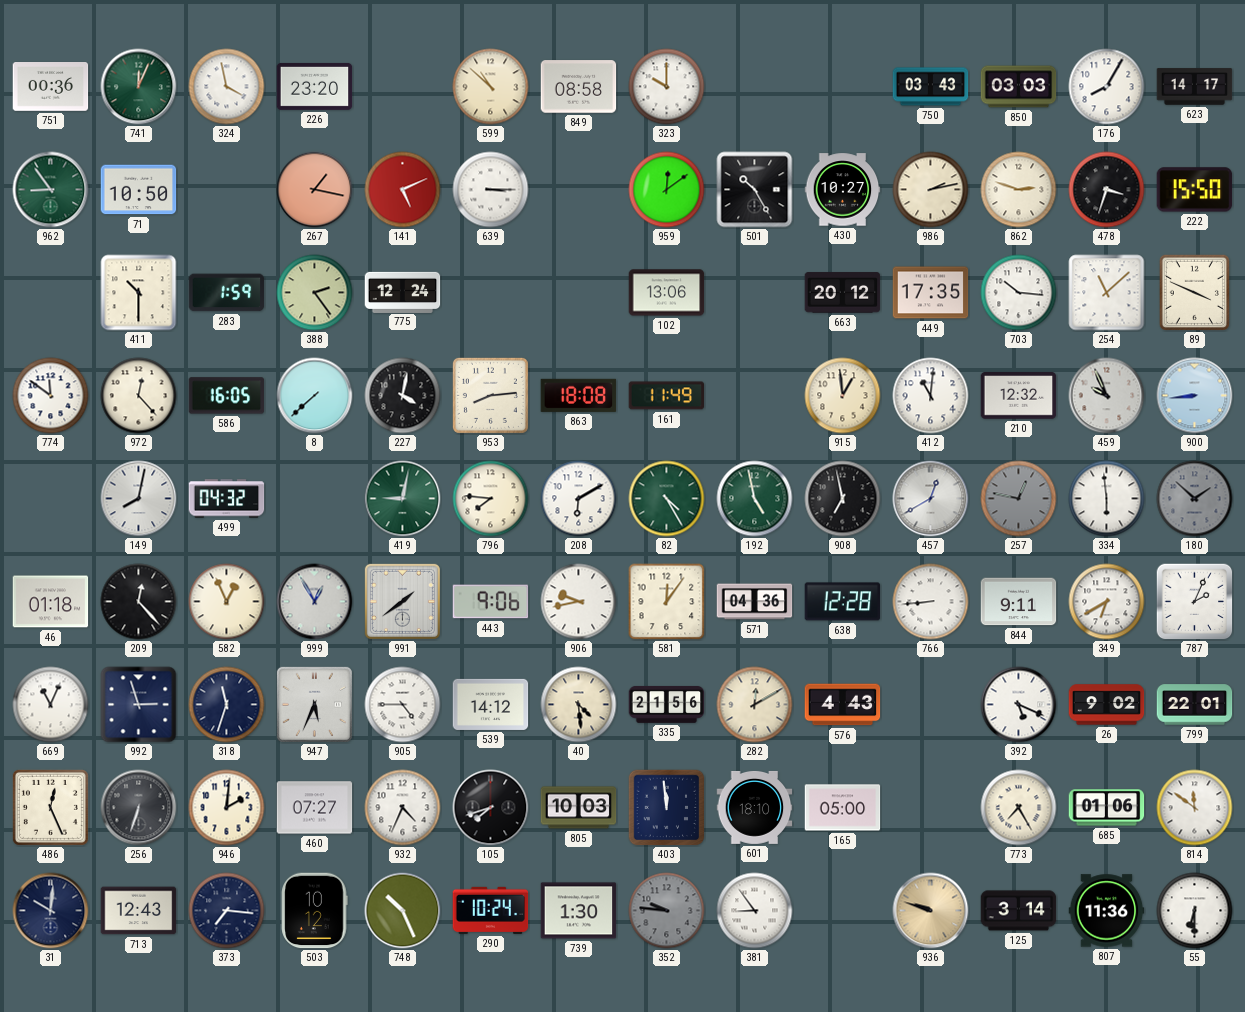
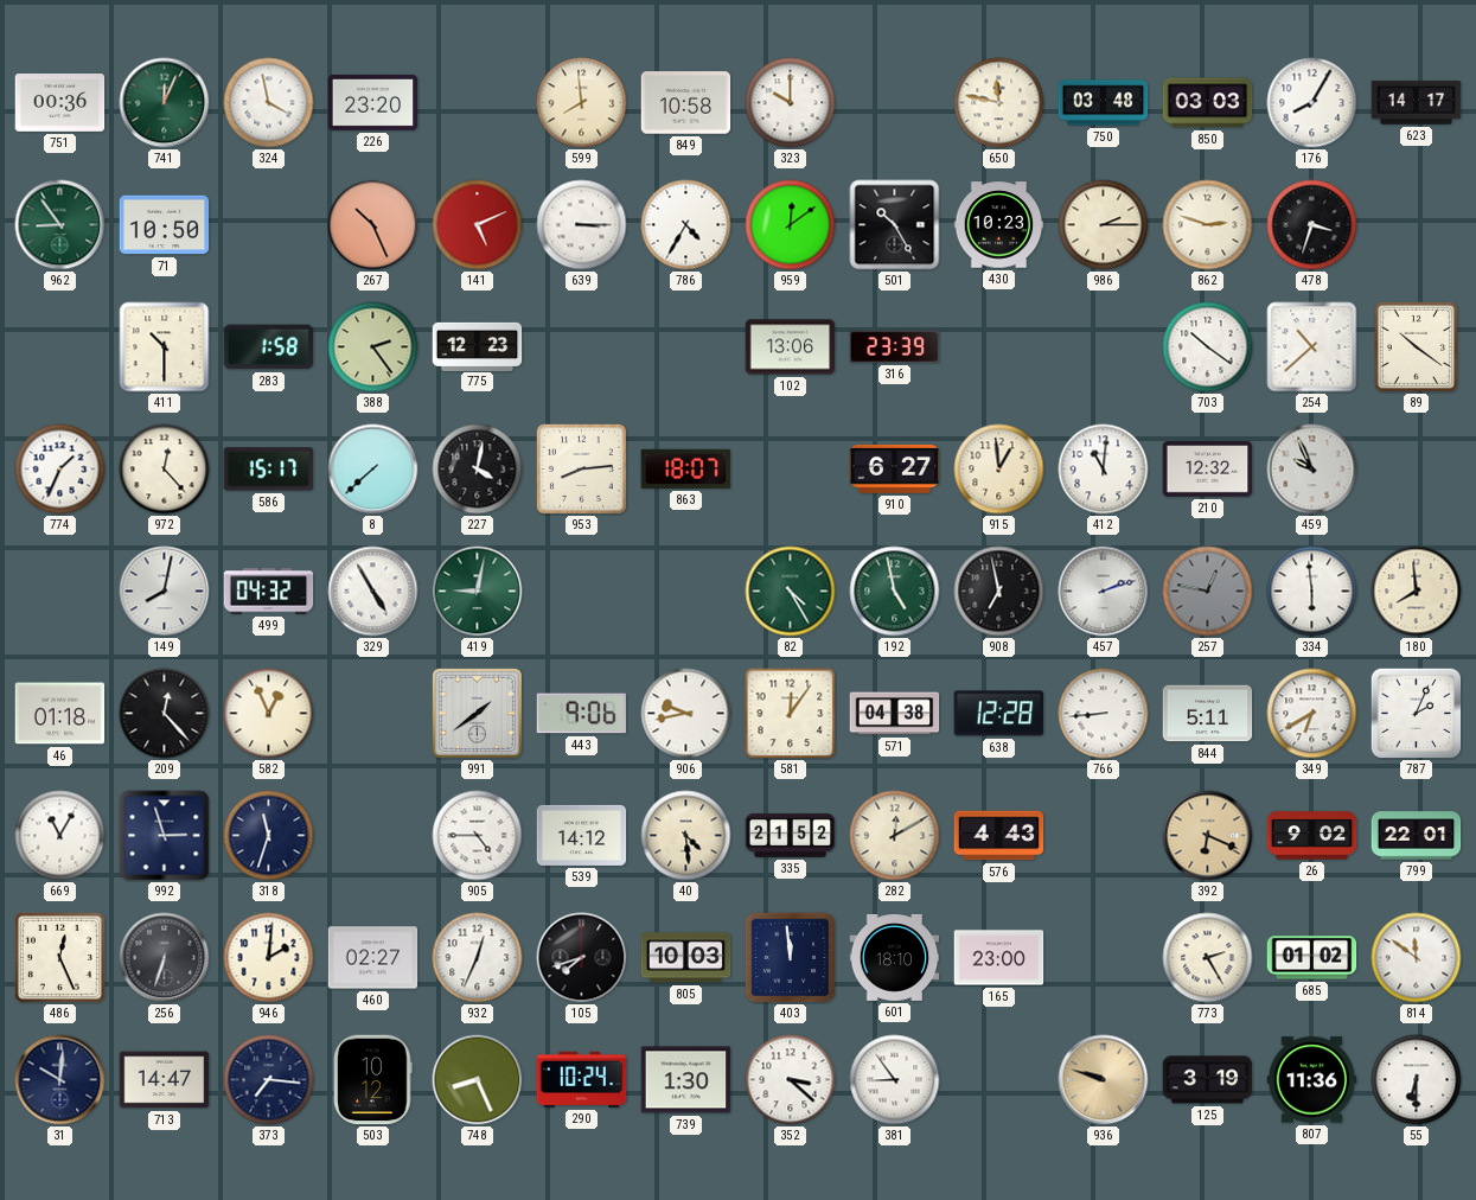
599: 10:52 -> 7:59 (582, 103)
849: 08:58 -> 10:58 (686, 103)
650: none -> 11:47 (999, 103)
750: 03:43 -> 03:48 (1104, 103)
267: 1:17 -> 10:26 (373, 225)
786: none -> 4:35 (686, 225)
430: 10:27 -> 10:23 (999, 225)
986: 2:13 -> 2:15 (1104, 225)
222: 15:50 -> none (1195, 190)
283: 1:59 -> 1:58 (269, 347)
775: 12:24 -> 12:23 (478, 346)
316: none -> 23:39 (895, 346)
663: 20:12 -> none (843, 293)
449: 17:35 -> none (931, 293)
703: 10:16 -> 10:21 (1208, 347)
254: 11:08 -> 10:38 (1312, 347)
89: 3:49 -> 10:21 (1416, 346)
774: 11:51 -> 1:34 (60, 470)
586: 16:05 -> 15:17 (269, 470)
863: 18:08 -> 18:07 (686, 468)
161: 11:49 -> none (667, 396)
910: none -> 6:27 (895, 468)
900: 8:44 -> none (1195, 396)
329: none -> 4:55 (373, 592)
796: 7:46 -> none (491, 499)
208: 6:10 -> none (579, 499)
457: 12:40 -> 2:12 (1104, 592)
180: 1:52 -> 7:59 (1417, 592)
180 dial: grey -> cream (1417, 592)
999: 12:55 -> none (315, 602)
571: 04:36 -> 04:38 (895, 714)
844: 9:11 -> 5:11 (1208, 714)
669: 11:04 -> 11:05 (60, 836)
947: 5:34 -> none (314, 704)
335: 21:56 -> 21:52 (791, 835)
392: 5:19 -> 6:19 (1208, 836)
392 dial: white -> champagne (1208, 836)
460: 07:27 -> 02:27 (373, 958)
932: 4:34 -> 12:34 (478, 958)
165: 05:00 -> 23:00 (999, 958)
773: 7:25 -> 2:25 (1208, 958)
685: 01:06 -> 01:02 (1312, 958)
713: 12:43 -> 14:47 (165, 1080)
748: 10:26 -> 8:26 (478, 1080)
352: 9:46 -> 3:22 (791, 1080)
352 dial: grey -> white (791, 1080)
125: 3:14 -> 3:19 (1208, 1080)
